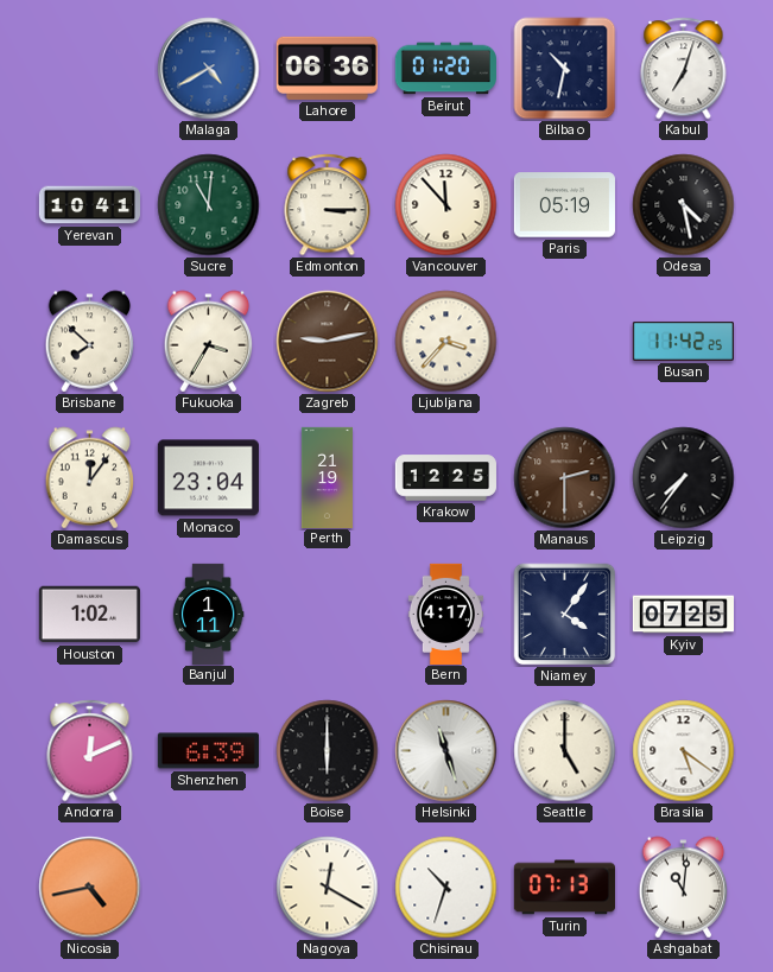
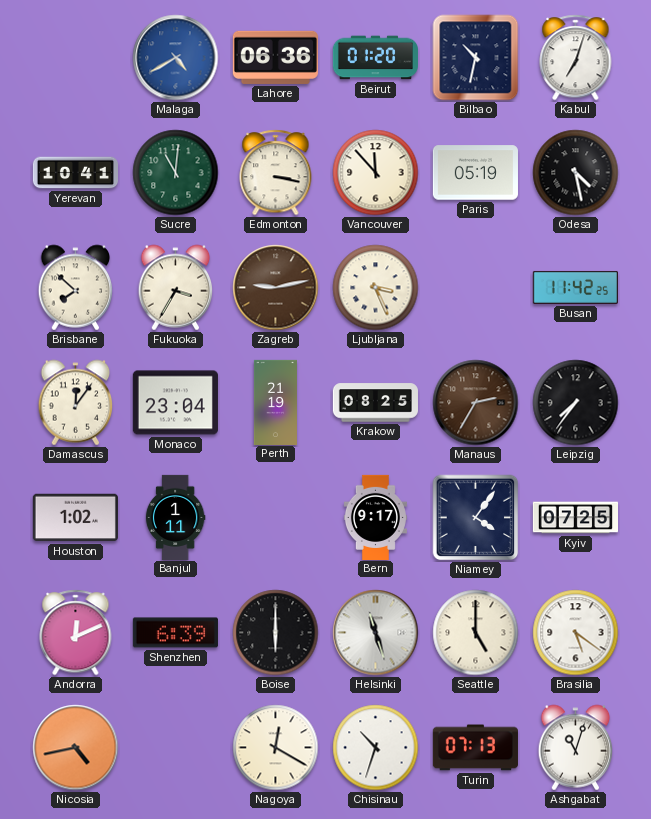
Edmonton: 3:15 -> 3:17 (276, 173)
Ljubljana: 3:37 -> 3:26 (376, 288)
Krakow: 12:25 -> 08:25 (375, 403)
Manaus: 2:30 -> 2:35 (476, 403)
Bern: 4:17 -> 9:17 (375, 517)
Ashgabat: 11:01 -> 11:03 (576, 748)
